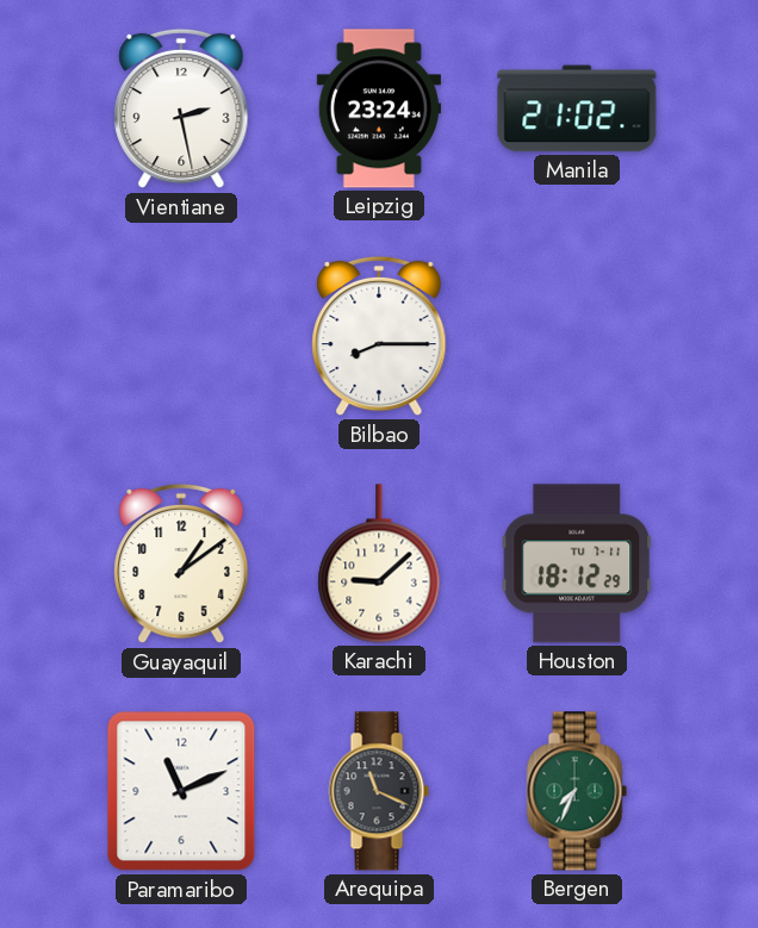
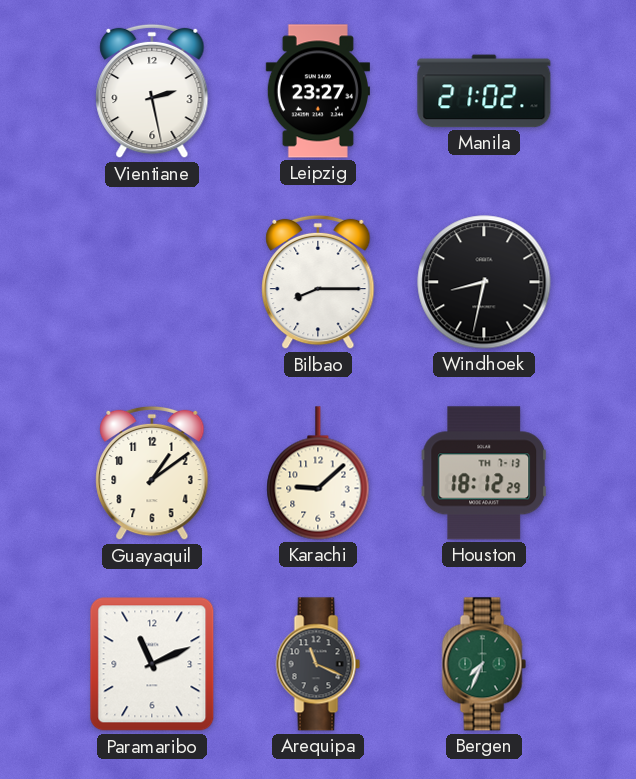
Leipzig: 23:24 -> 23:27 (318, 91)
Windhoek: none -> 8:32 (484, 282)
Houston date: TU 7-11 -> TH 7-13 (484, 473)
